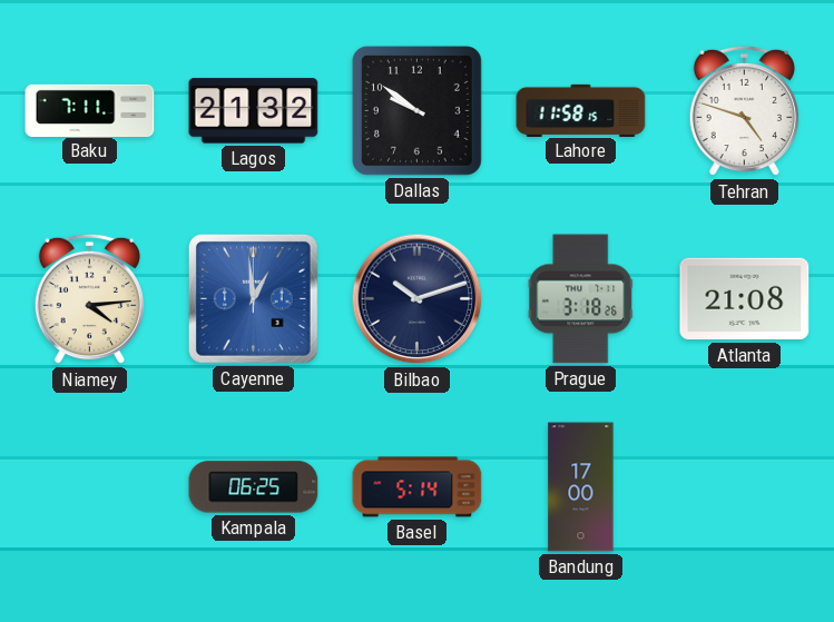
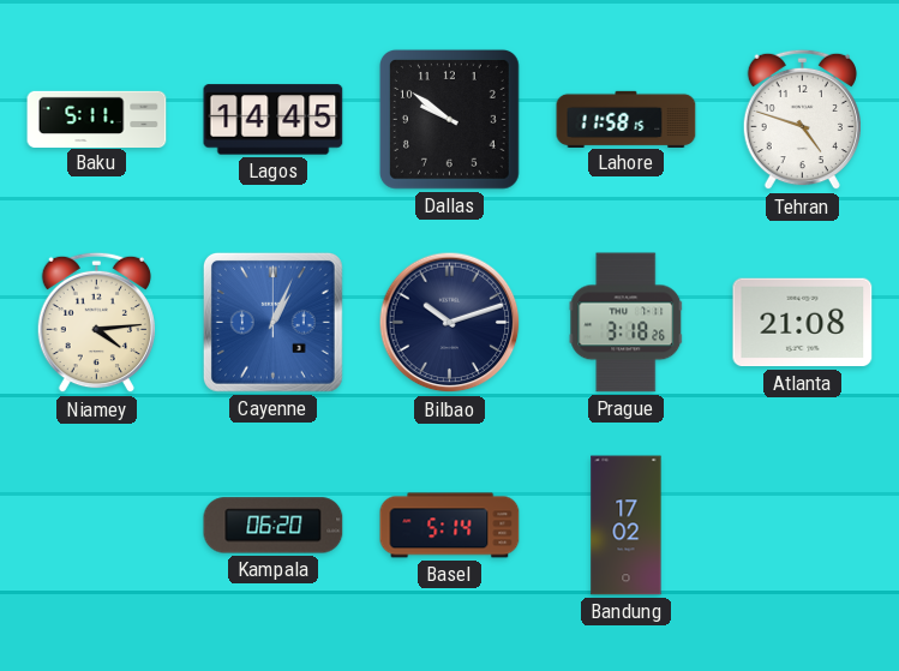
Baku: 7:11 -> 5:11 (97, 119)
Lagos: 21:32 -> 14:45 (274, 120)
Cayenne: 12:59 -> 1:04 (272, 322)
Kampala: 06:25 -> 06:20 (274, 526)
Bandung: 17:00 -> 17:02 (627, 526)
